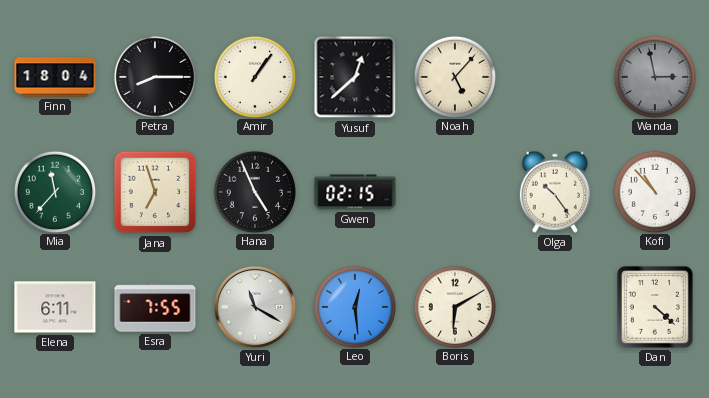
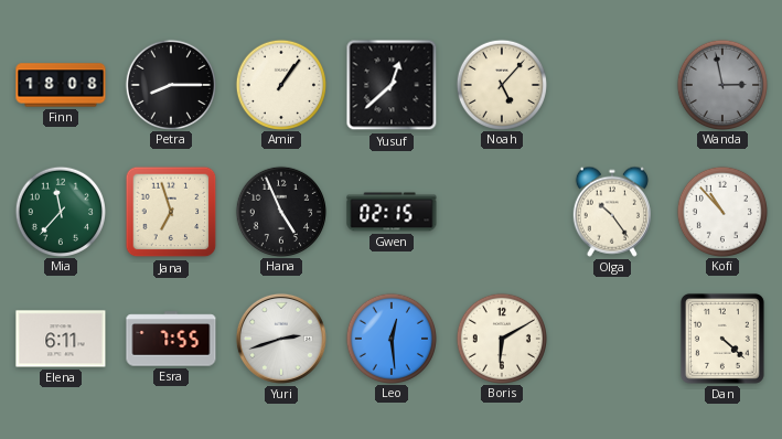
Finn: 18:04 -> 18:08 (61, 85)
Yuri: 11:20 -> 2:42 (281, 339)
